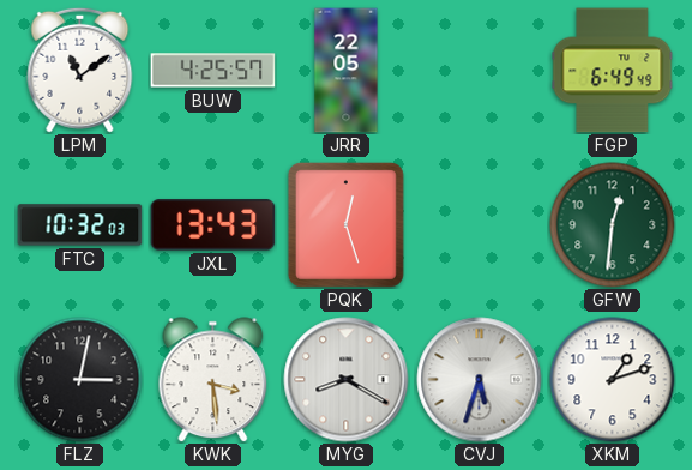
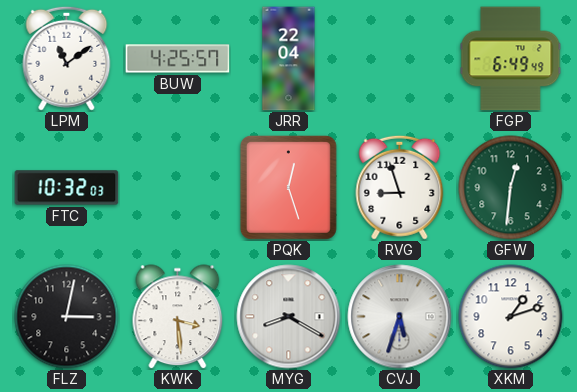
JRR: 22:05 -> 22:04 (289, 59)
JXL: 13:43 -> none (213, 225)
RVG: none -> 8:57 (400, 187)
